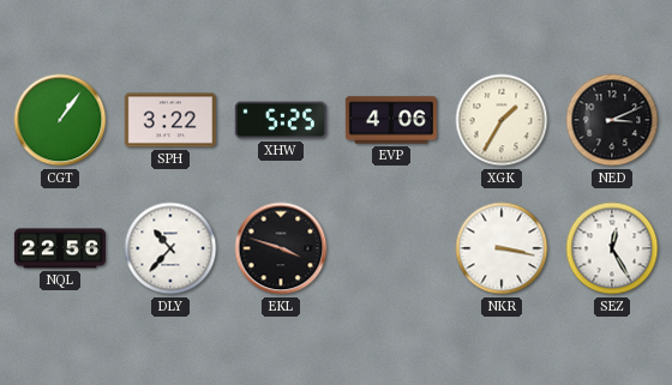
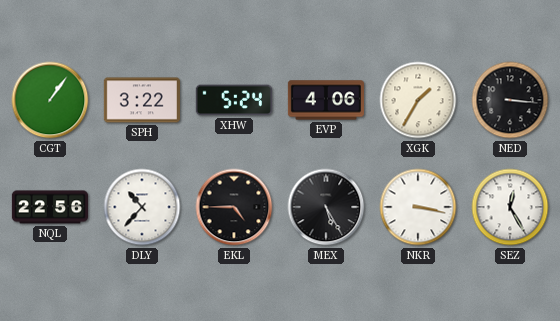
XHW: 5:25 -> 5:24 (234, 100)
NED: 3:11 -> 3:16 (510, 100)
EKL: 3:48 -> 4:45 (234, 207)
MEX: none -> 5:25 (326, 207)
